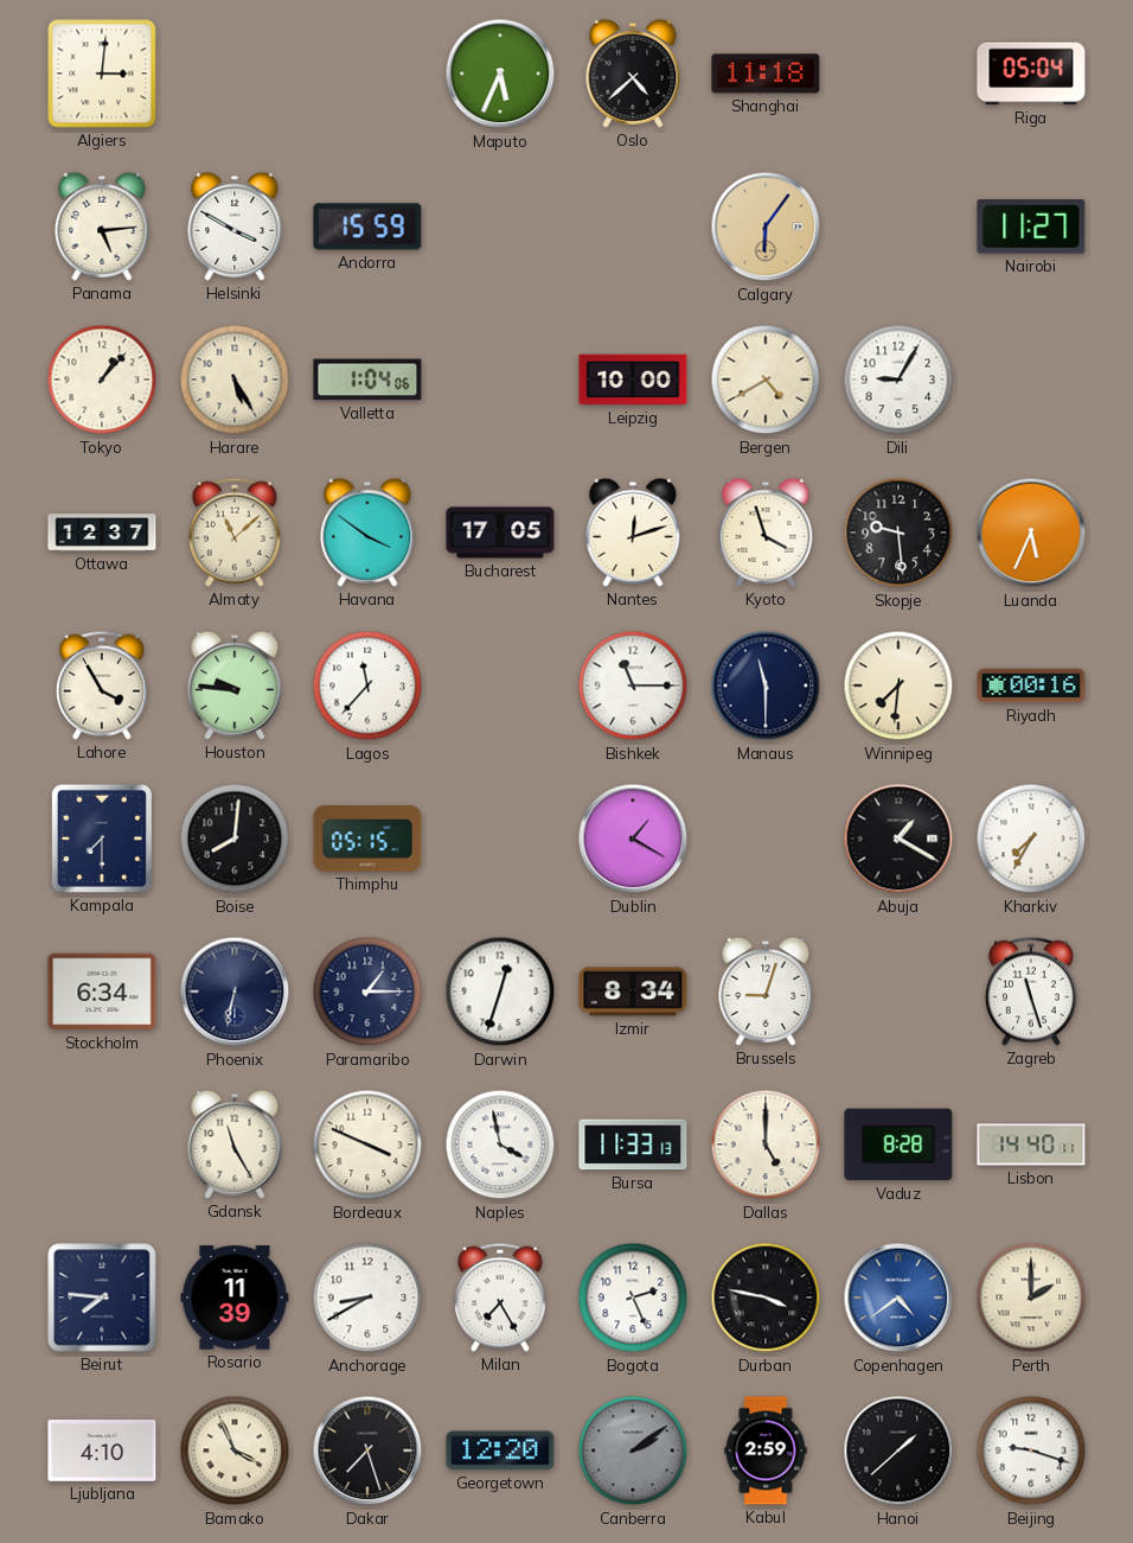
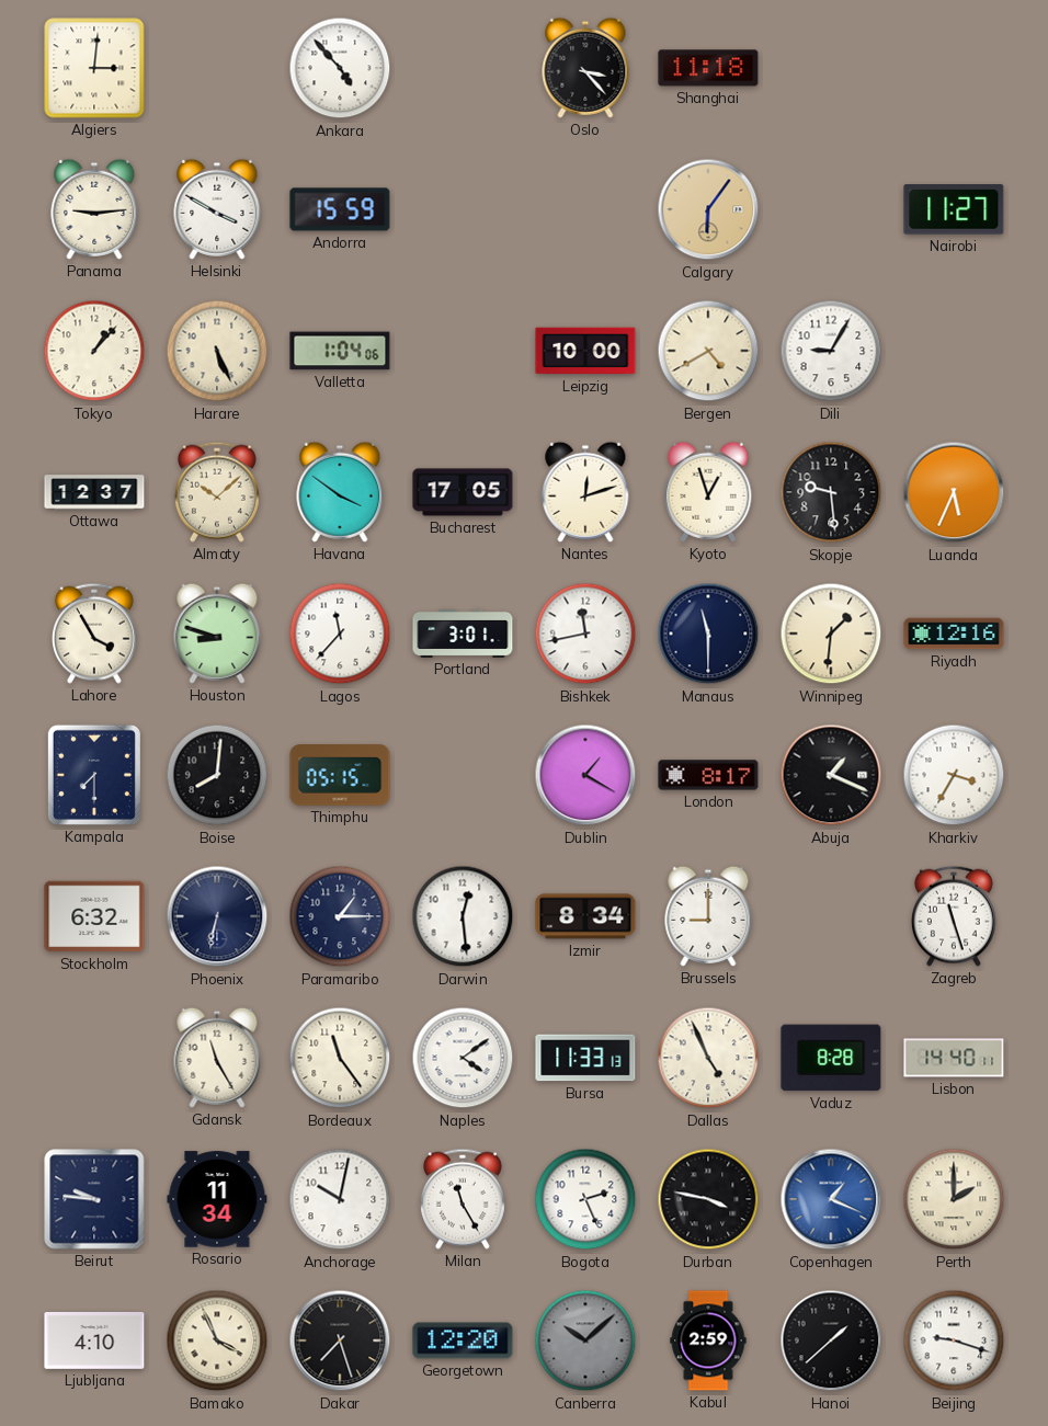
Ankara: none -> 4:53 (340, 68)
Maputo: 5:34 -> none (500, 74)
Oslo: 4:38 -> 3:23 (585, 68)
Riga: 05:04 -> none (1031, 74)
Panama: 5:14 -> 9:14 (94, 209)
Harare: 5:25 -> 5:26 (217, 351)
Almaty: 11:08 -> 10:08 (217, 492)
Kyoto: 3:57 -> 12:57 (708, 492)
Houston: 9:46 -> 8:48 (217, 634)
Portland: none -> 3:01 (463, 634)
Bishkek: 11:15 -> 11:43 (585, 634)
Winnipeg: 7:31 -> 1:31 (831, 634)
Riyadh: 00:16 -> 12:16 (954, 634)
London: none -> 8:17 (708, 775)
Abuja: 1:20 -> 1:19 (831, 775)
Kharkiv: 7:35 -> 3:35 (954, 775)
Stockholm: 6:34 -> 6:32 (94, 916)
Darwin: 12:33 -> 12:29 (463, 916)
Brussels: 9:03 -> 9:00 (708, 916)
Bordeaux: 3:49 -> 11:24 (340, 1058)
Naples: 3:58 -> 4:09 (463, 1058)
Dallas: 5:00 -> 4:56 (708, 1058)
Beirut: 7:46 -> 9:46 (94, 1199)
Rosario: 11:39 -> 11:34 (217, 1199)
Anchorage: 8:40 -> 10:02 (340, 1199)
Milan: 7:25 -> 11:25 (463, 1199)
Copenhagen: 4:39 -> 1:19 (831, 1199)
Canberra: 2:09 -> 10:08 (585, 1341)
